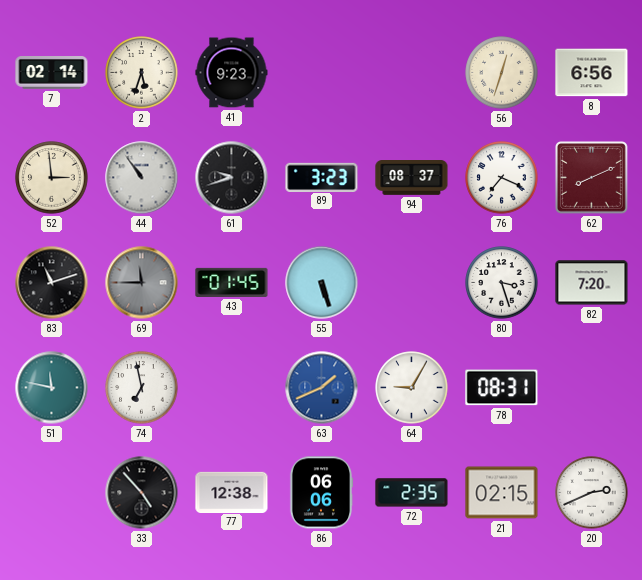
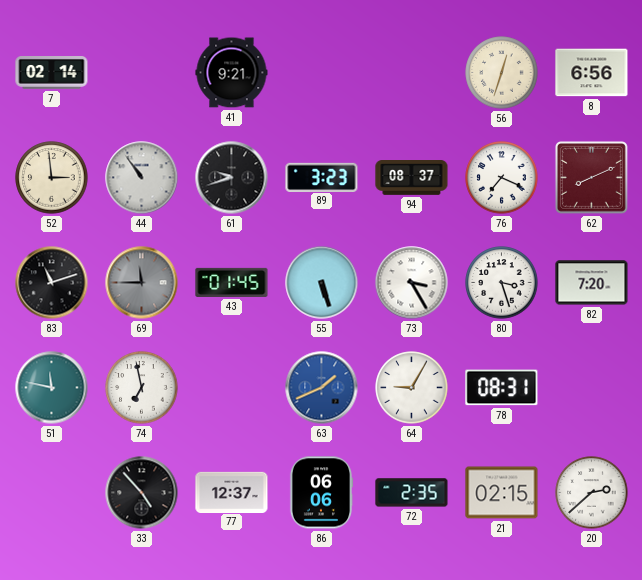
2: 5:33 -> none (142, 73)
41: 9:23 -> 9:21 (232, 73)
73: none -> 3:25 (412, 283)
77: 12:38 -> 12:37 (232, 492)
20: 2:41 -> 2:38 (592, 493)
